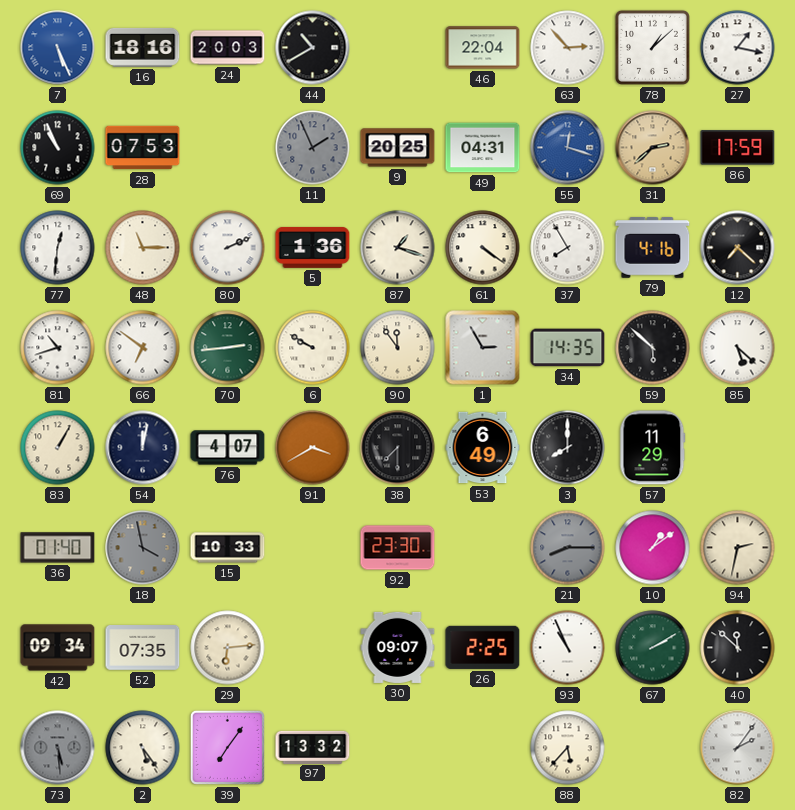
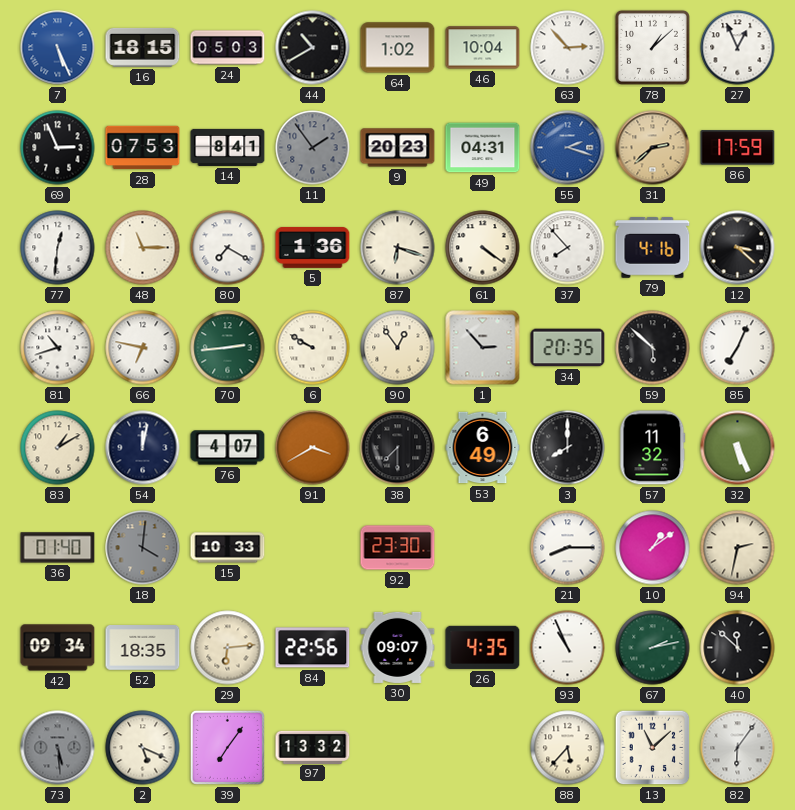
16: 18:16 -> 18:15 (143, 47)
24: 20:03 -> 05:03 (228, 48)
64: none -> 1:02 (398, 48)
46: 22:04 -> 10:04 (483, 48)
27: 1:17 -> 12:56 (738, 48)
69: 10:56 -> 2:56 (58, 148)
14: none -> 8:41 (228, 147)
11: 1:56 -> 1:54 (313, 148)
9: 20:25 -> 20:23 (398, 148)
55: 12:18 -> 2:18 (568, 148)
80: 2:11 -> 7:20 (228, 248)
87: 1:18 -> 6:18 (398, 248)
37: 7:55 -> 7:53 (568, 248)
12: 7:22 -> 3:22 (738, 248)
66: 6:51 -> 6:47 (143, 348)
90: 11:54 -> 12:54 (398, 348)
1: 2:55 -> 2:53 (483, 348)
34: 14:35 -> 20:35 (568, 348)
85: 5:22 -> 7:04 (738, 348)
83: 1:05 -> 1:10 (58, 448)
57: 11:29 -> 11:32 (653, 448)
32: none -> 5:26 (738, 448)
18: 3:58 -> 4:01 (143, 548)
21 dial: grey -> white (568, 548)
52: 07:35 -> 18:35 (143, 648)
84: none -> 22:56 (313, 648)
26: 2:25 -> 4:35 (483, 647)
67: 2:10 -> 2:13 (653, 648)
2: 5:24 -> 5:19 (143, 748)
13: none -> 11:08 (653, 748)
82: 2:06 -> 6:06 (738, 748)
